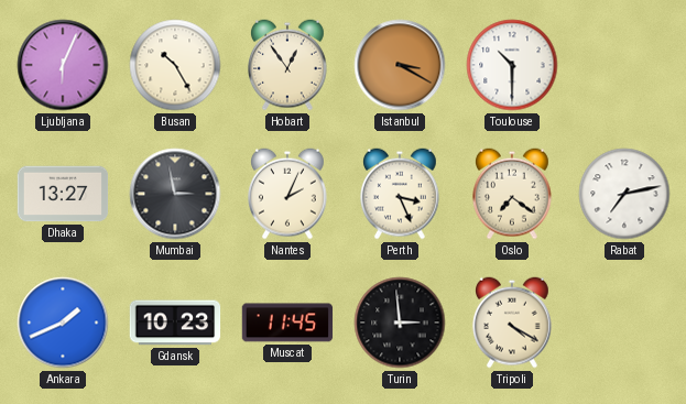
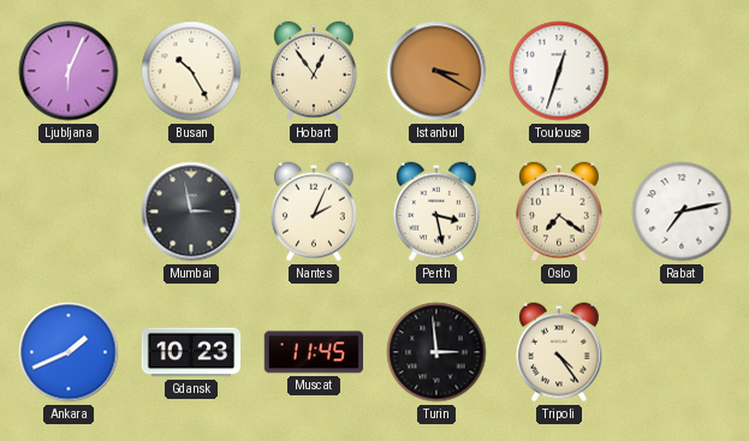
Toulouse: 10:30 -> 12:33 (559, 71)
Dhaka: 13:27 -> none (63, 194)
Perth: 3:26 -> 3:28 (438, 211)
Tripoli: 4:20 -> 4:24 (560, 352)
